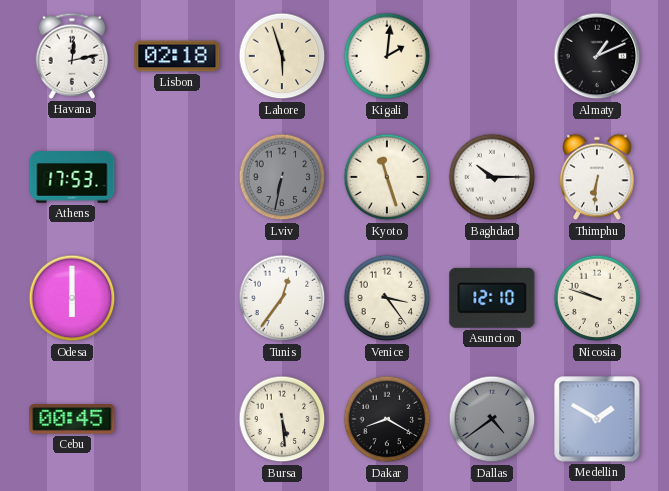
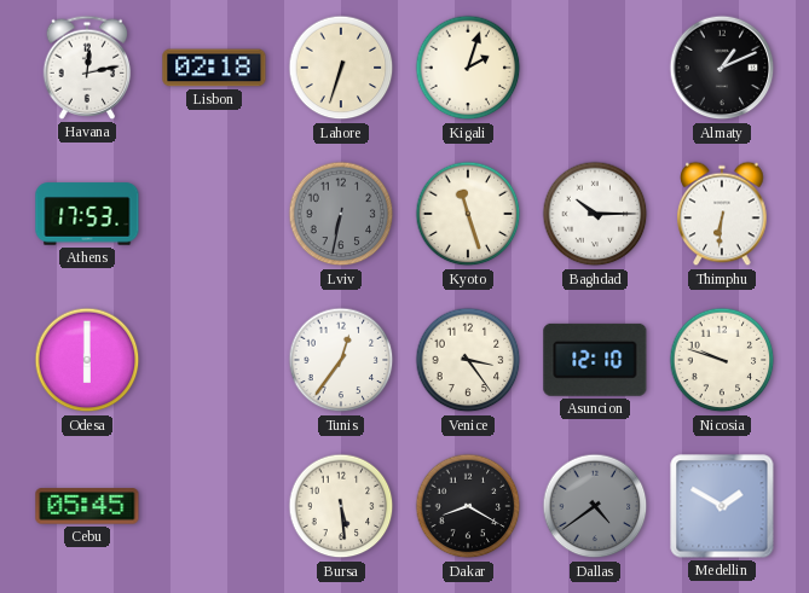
Lahore: 5:57 -> 6:33 (341, 68)
Kigali: 2:01 -> 2:03 (468, 68)
Cebu: 00:45 -> 05:45 (87, 506)
